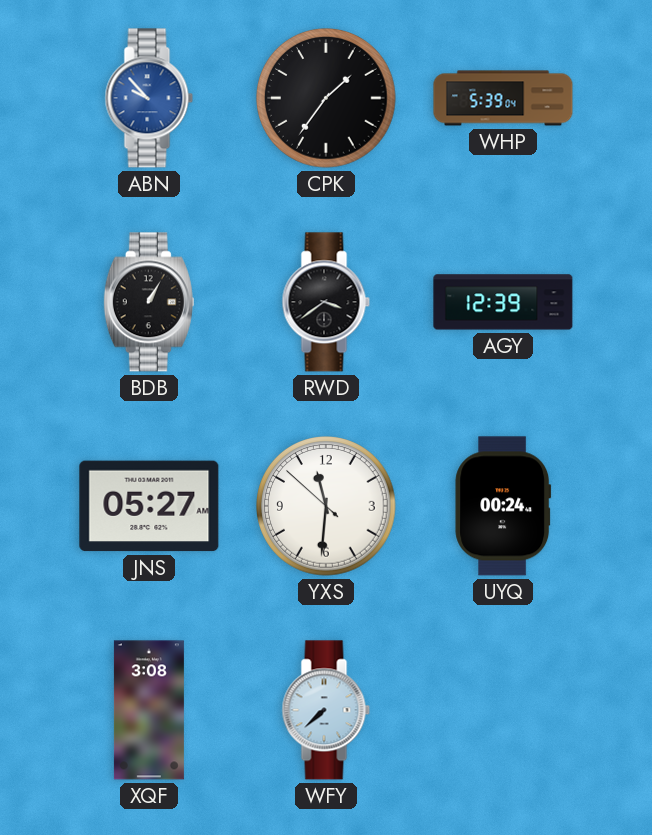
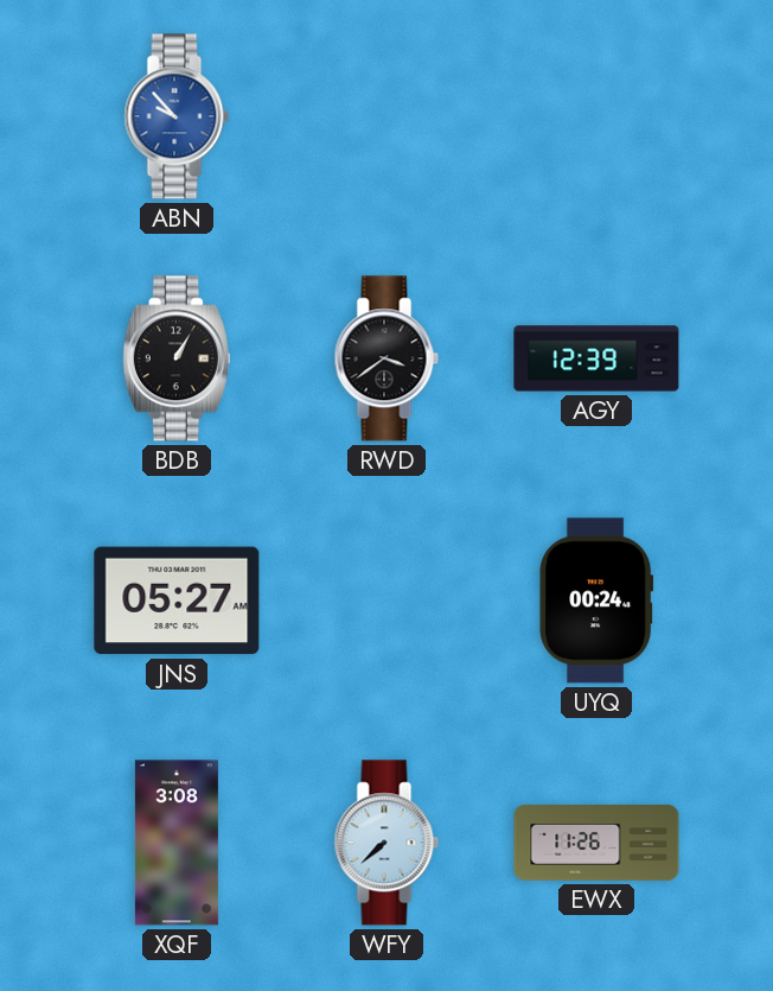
CPK: 1:36 -> none (327, 99)
WHP: 5:39 -> none (503, 98)
YXS: 11:30 -> none (327, 507)
EWX: none -> 11:26 (596, 843)
